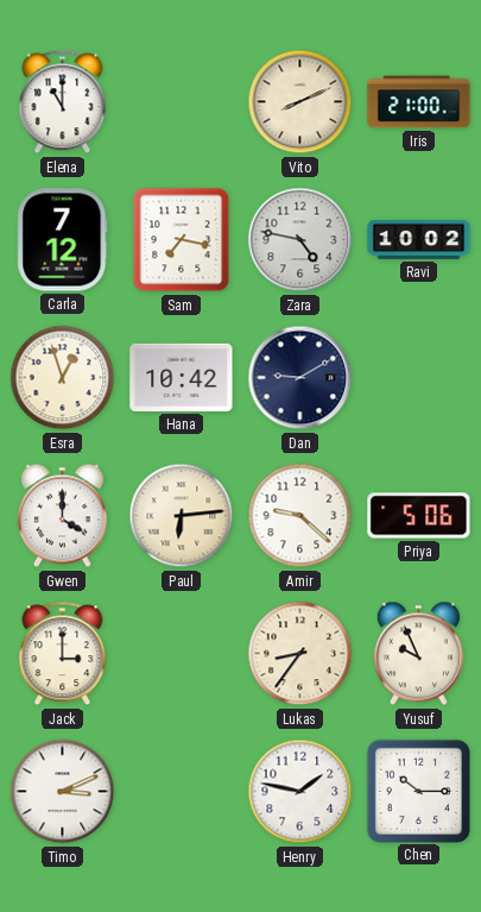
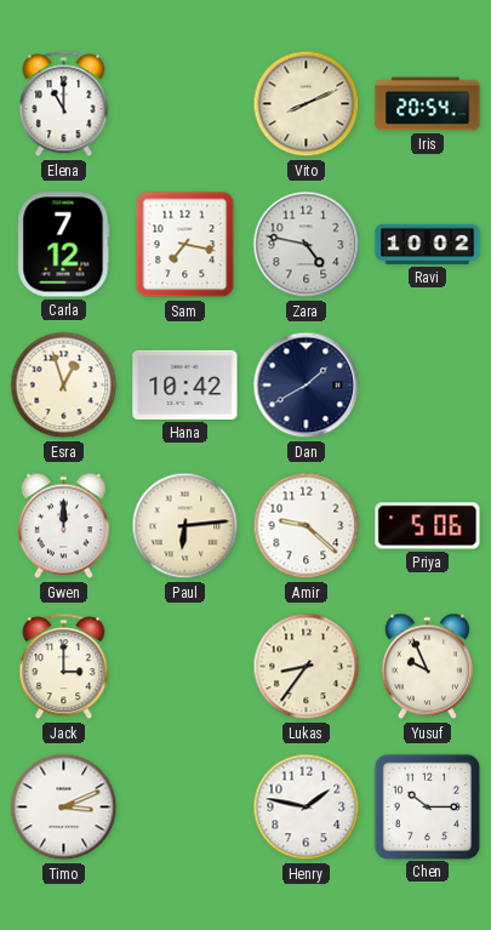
Iris: 21:00 -> 20:54 (428, 104)
Dan: 9:10 -> 1:40 (307, 386)
Gwen: 4:00 -> 12:00 (63, 526)
